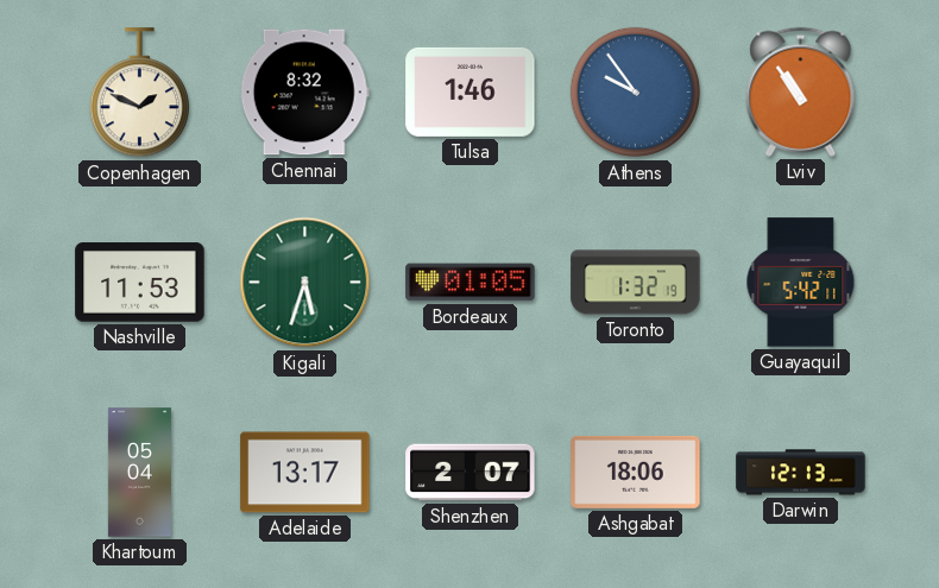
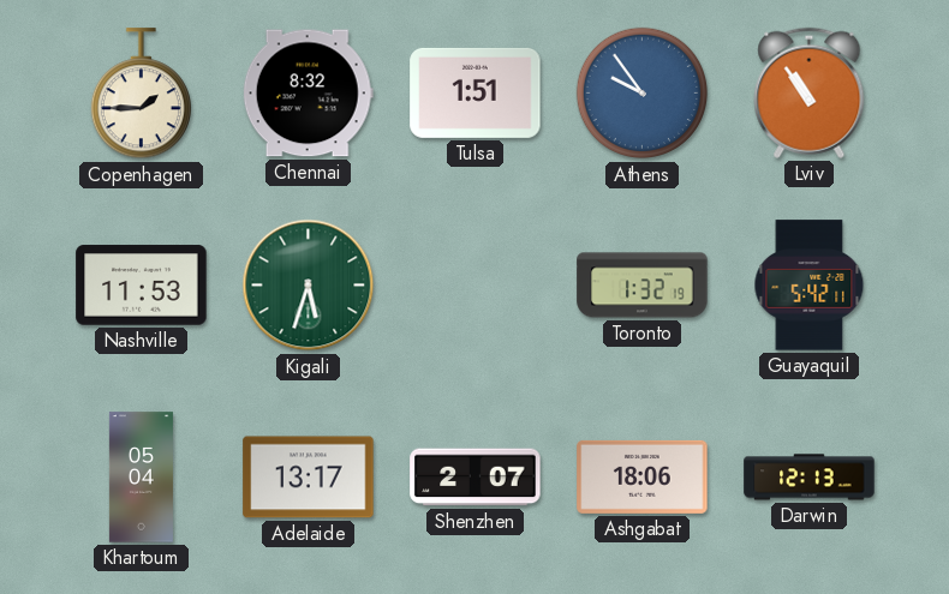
Copenhagen: 1:49 -> 1:45 (141, 94)
Tulsa: 1:46 -> 1:51 (476, 92)
Bordeaux: 01:05 -> none (471, 283)
